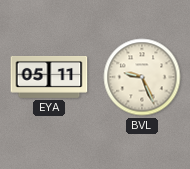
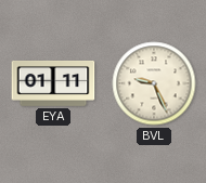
EYA: 05:11 -> 01:11 (53, 83)
